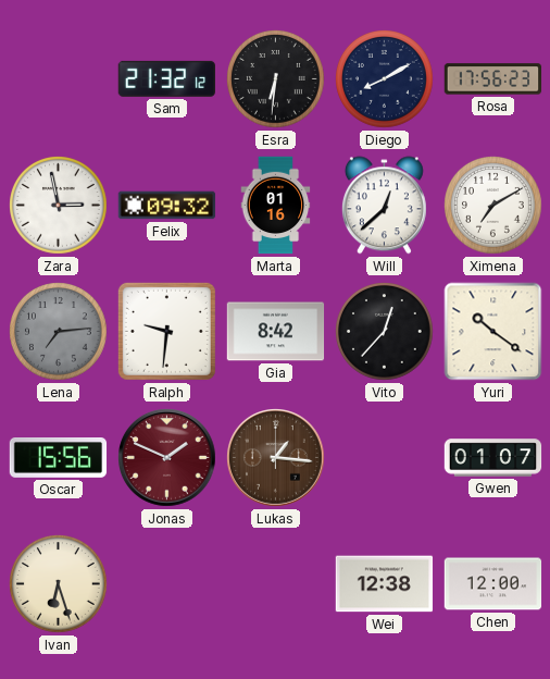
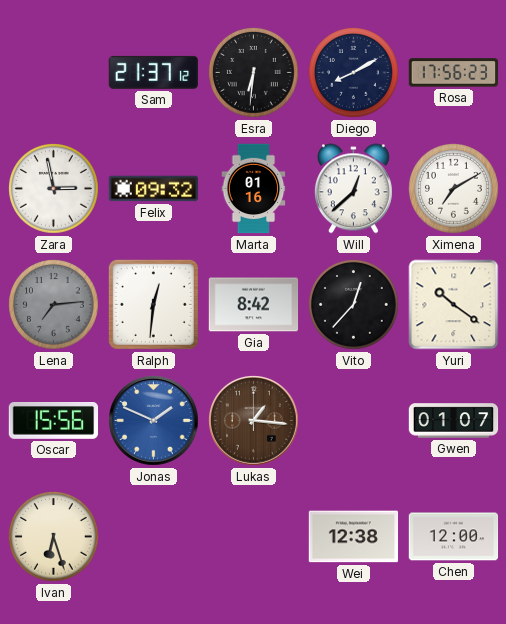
Sam: 21:32 -> 21:37 (153, 72)
Ralph: 9:31 -> 12:31 (153, 304)
Jonas dial: burgundy -> blue (154, 421)
